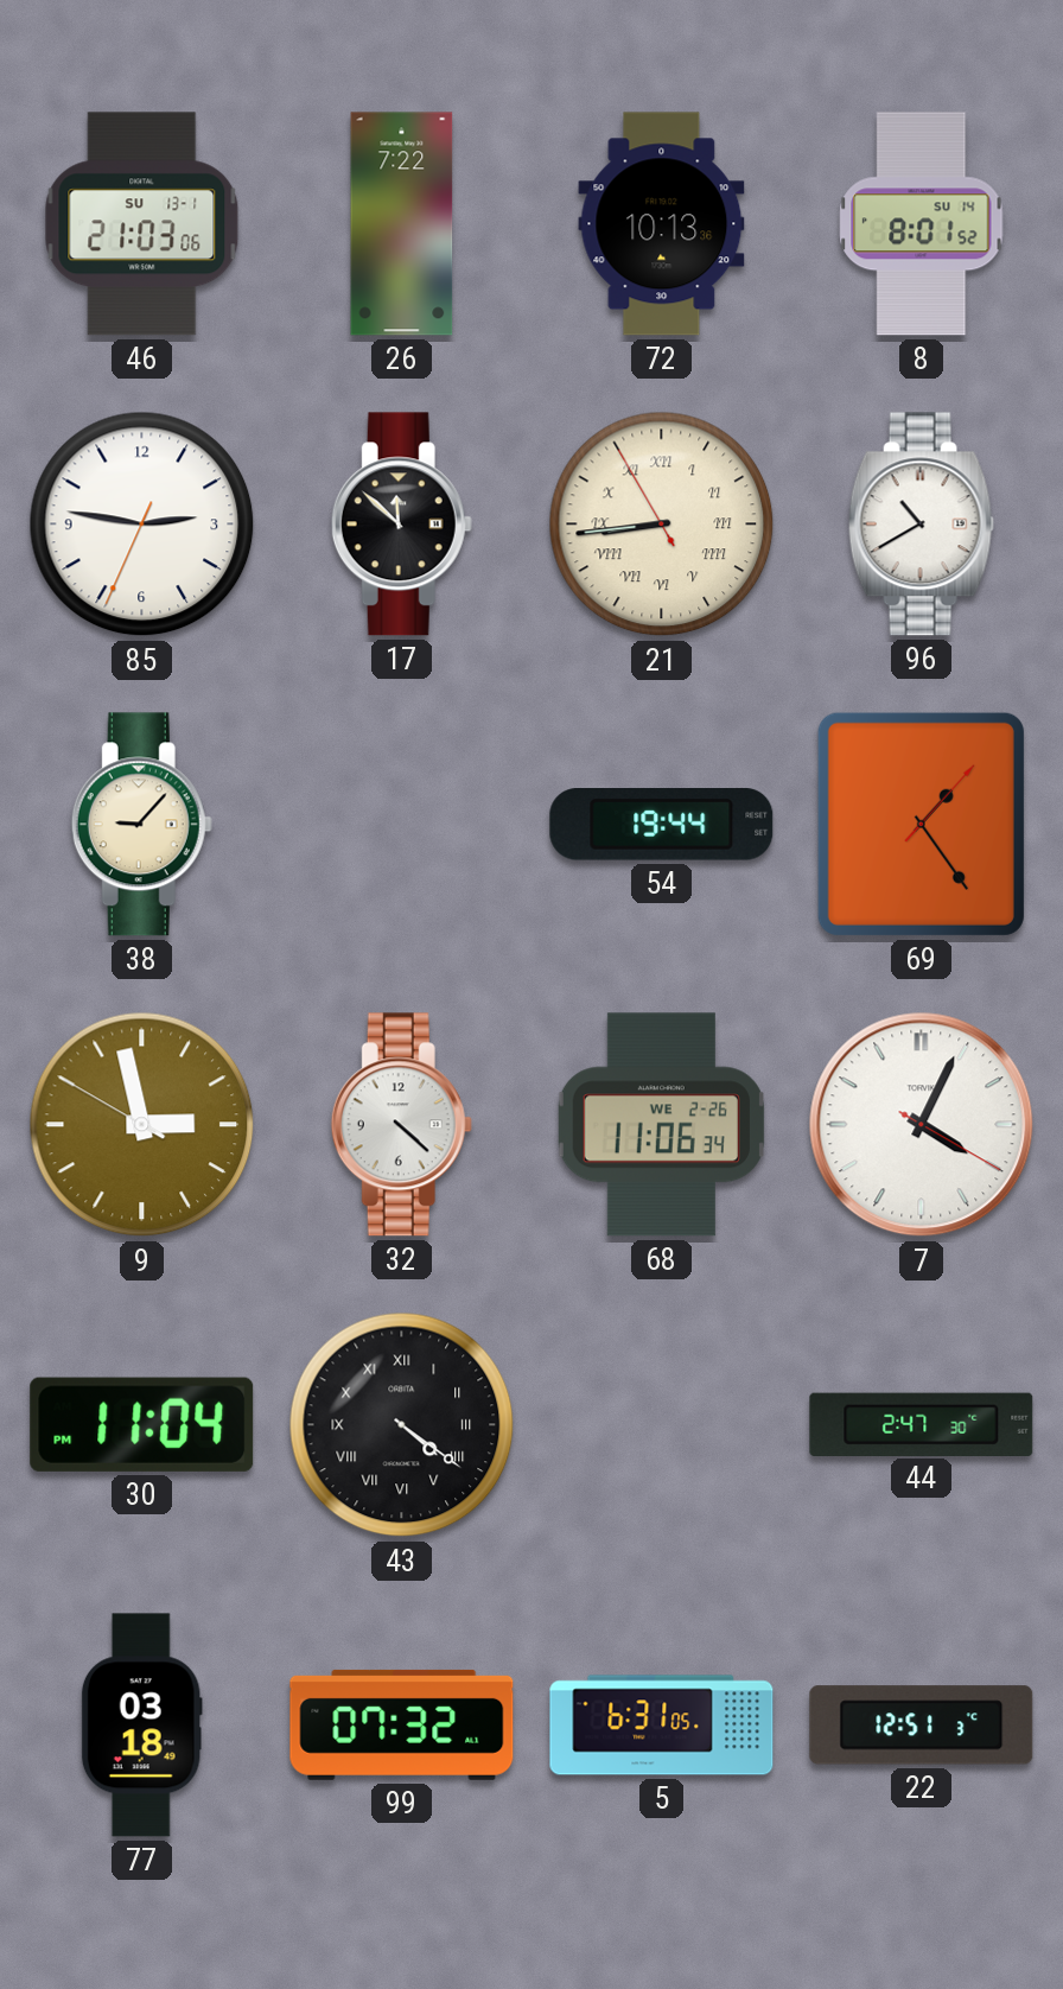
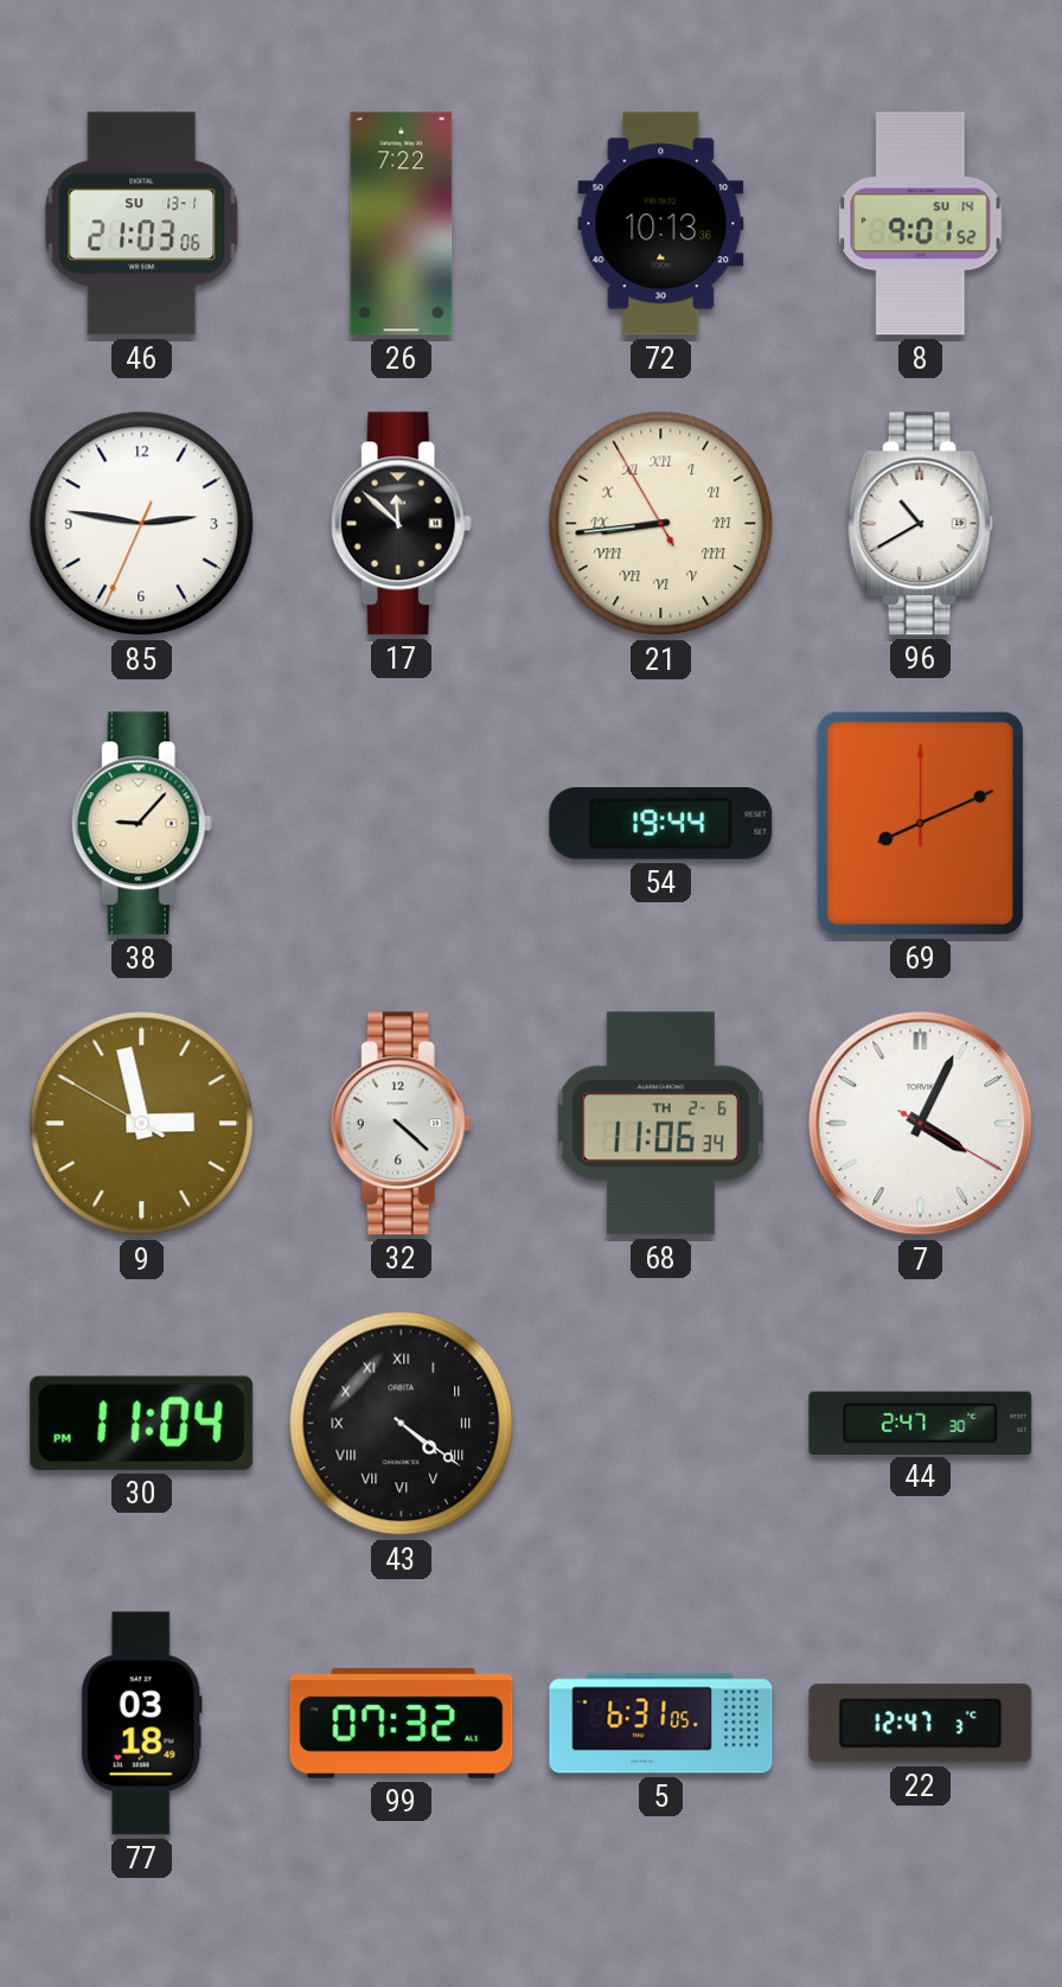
8: 8:01 -> 9:01 (921, 224)
69: 1:24 -> 8:11 (920, 823)
68 date: WE 2-26 -> TH 2-6 (660, 1124)
22: 12:51 -> 12:47 (921, 1724)
